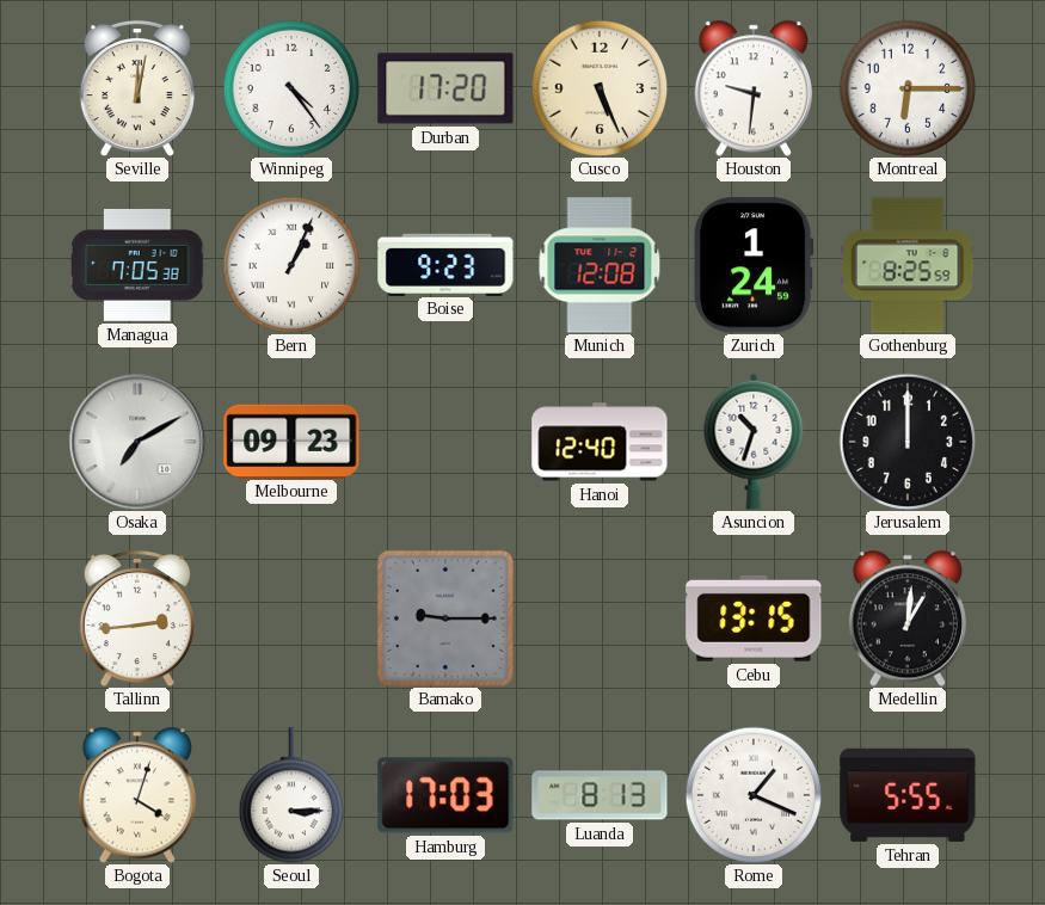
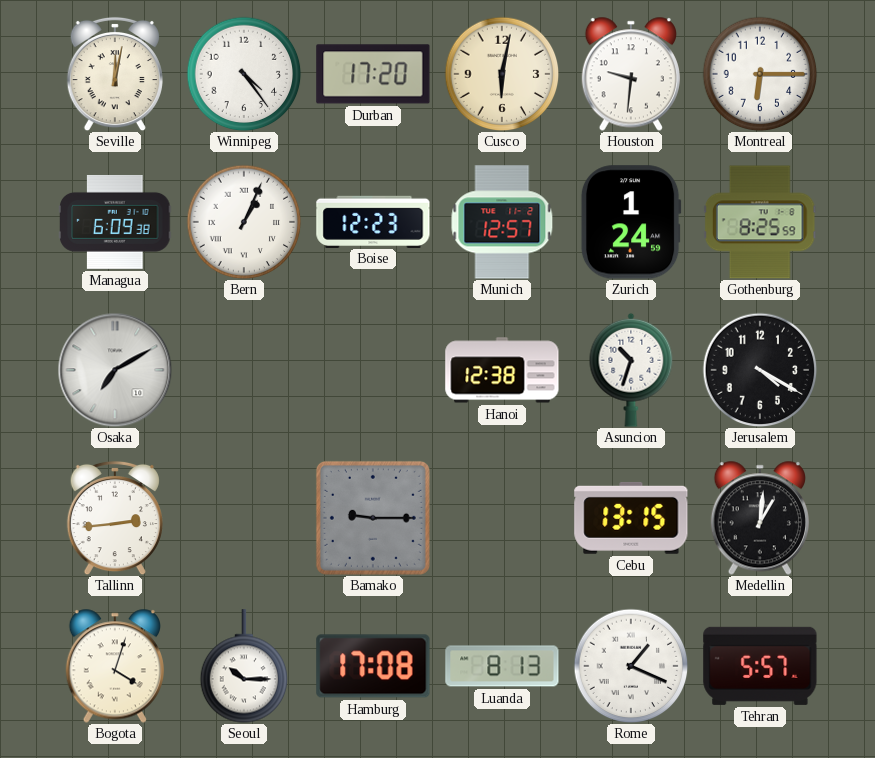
Cusco: 5:26 -> 6:02 (502, 74)
Managua: 7:05 -> 6:09 (115, 222)
Boise: 9:23 -> 12:23 (373, 221)
Munich: 12:08 -> 12:57 (502, 222)
Melbourne: 09:23 -> none (291, 441)
Hanoi: 12:40 -> 12:38 (502, 370)
Jerusalem: 12:00 -> 4:20 (760, 370)
Seoul: 3:15 -> 10:15 (244, 666)
Hamburg: 17:03 -> 17:08 (373, 666)
Tehran: 5:55 -> 5:57 (760, 666)
